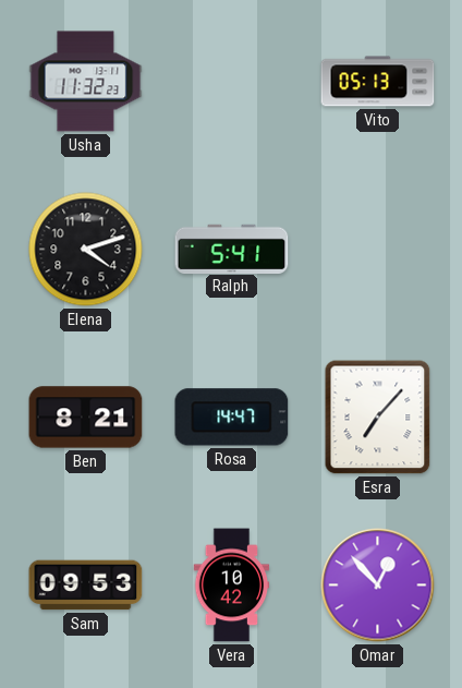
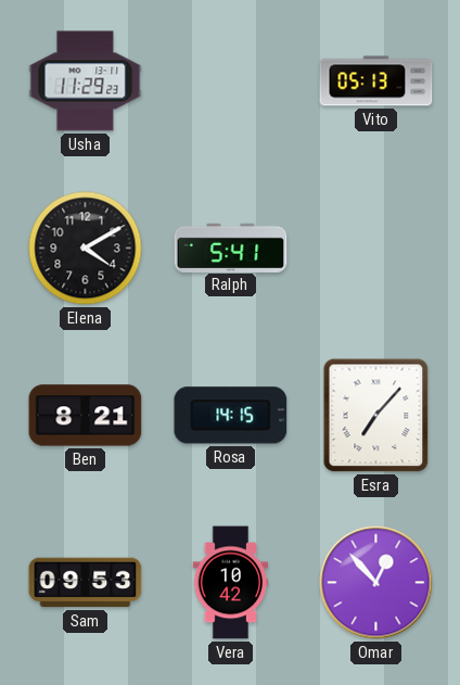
Usha: 11:32 -> 11:29 (86, 81)
Elena: 4:12 -> 4:10 (86, 249)
Rosa: 14:47 -> 14:15 (231, 416)
